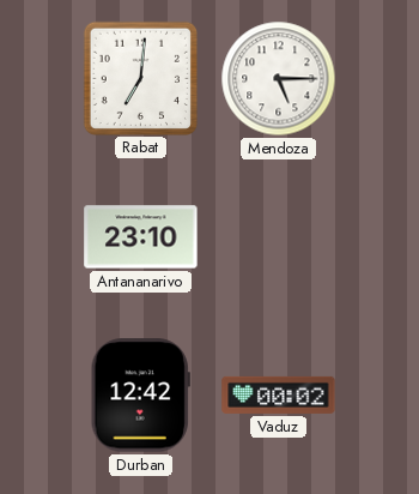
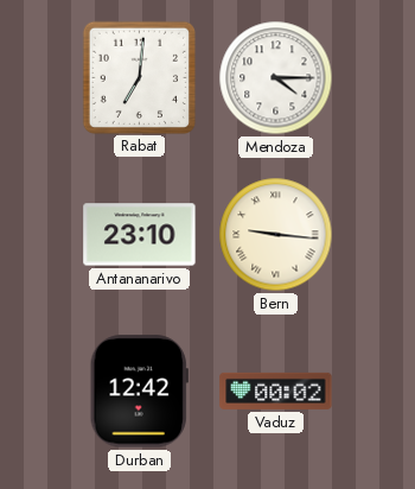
Mendoza: 5:15 -> 4:15 (276, 78)
Bern: none -> 9:16 (276, 235)
